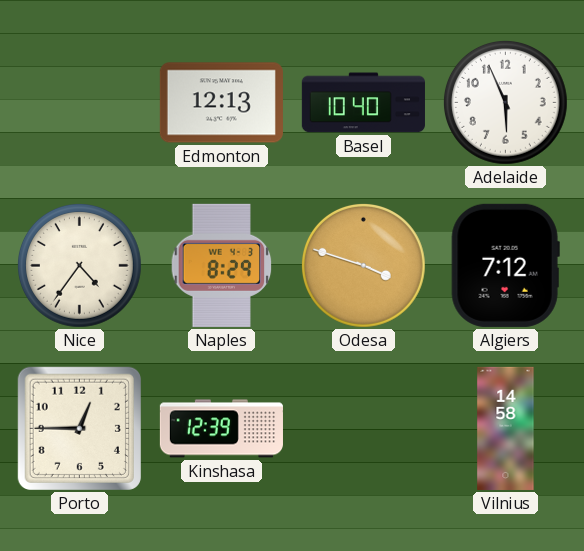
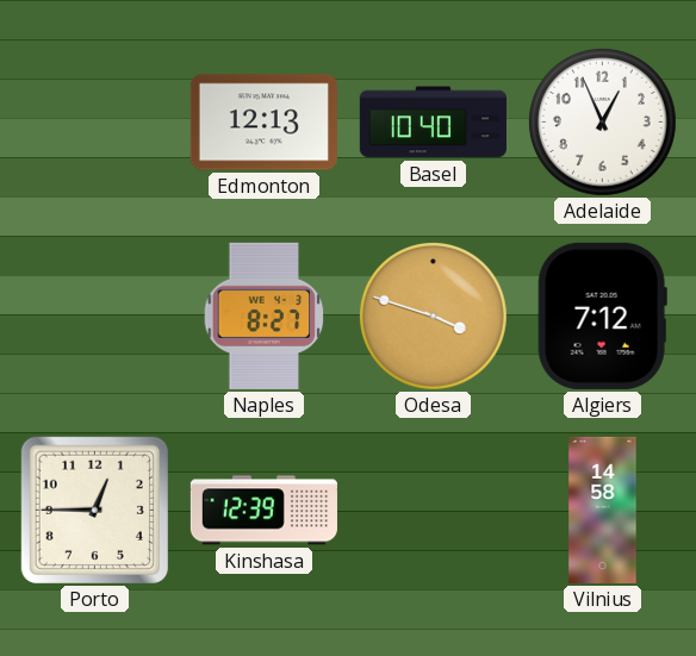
Adelaide: 5:56 -> 12:56 (602, 121)
Nice: 4:36 -> none (79, 265)
Naples: 8:29 -> 8:27 (265, 315)
